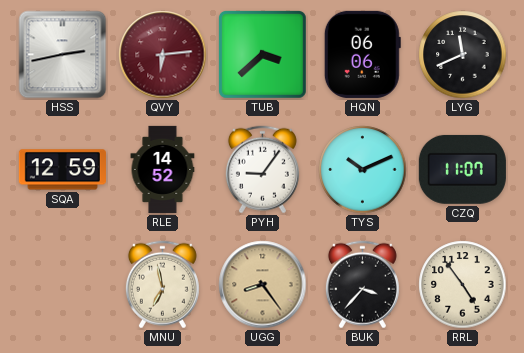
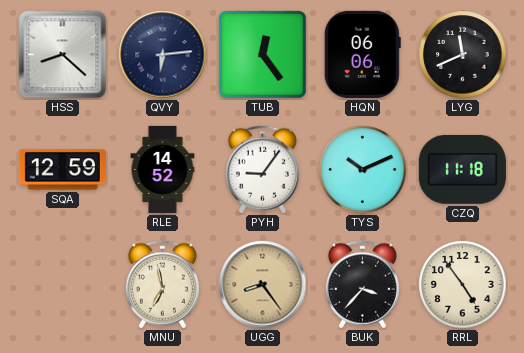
HSS: 2:43 -> 8:22 (63, 55)
QVY dial: burgundy -> navy (163, 55)
TUB: 3:38 -> 12:24 (263, 55)
CZQ: 11:07 -> 11:18 (462, 169)
